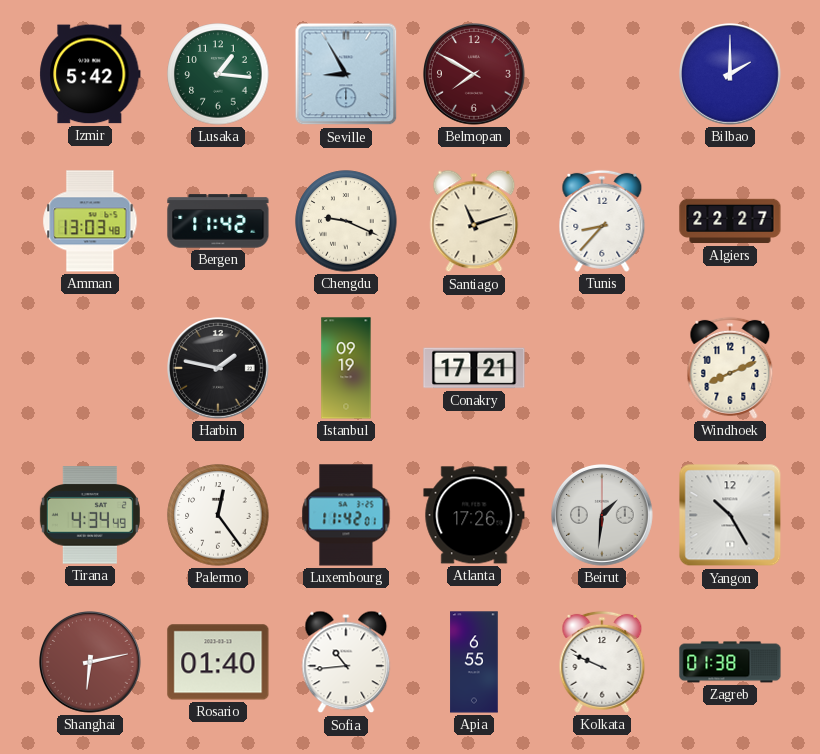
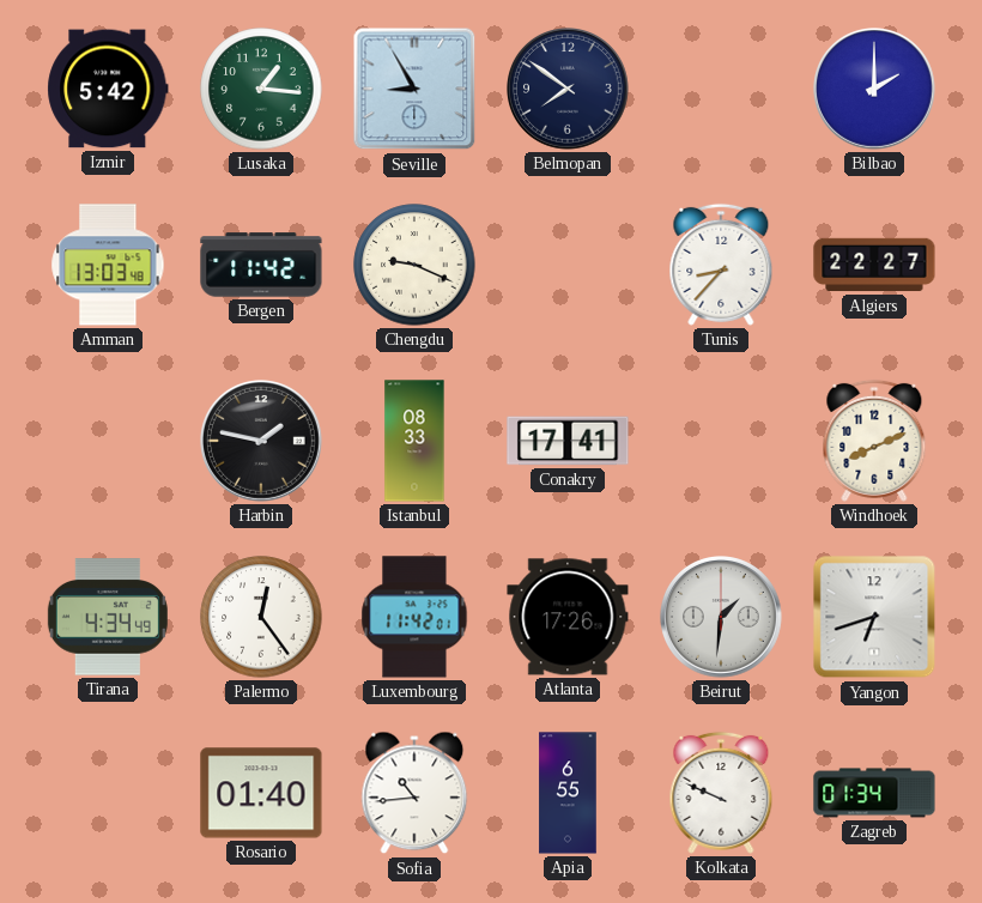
Belmopan: 7:50 -> 7:51 (569, 90)
Belmopan dial: burgundy -> navy (569, 90)
Santiago: 11:12 -> none (474, 221)
Istanbul: 09:19 -> 08:33 (414, 441)
Conakry: 17:21 -> 17:41 (568, 441)
Yangon: 10:25 -> 6:42 (874, 617)
Shanghai: 6:13 -> none (91, 663)
Zagreb: 01:38 -> 01:34 (874, 793)
